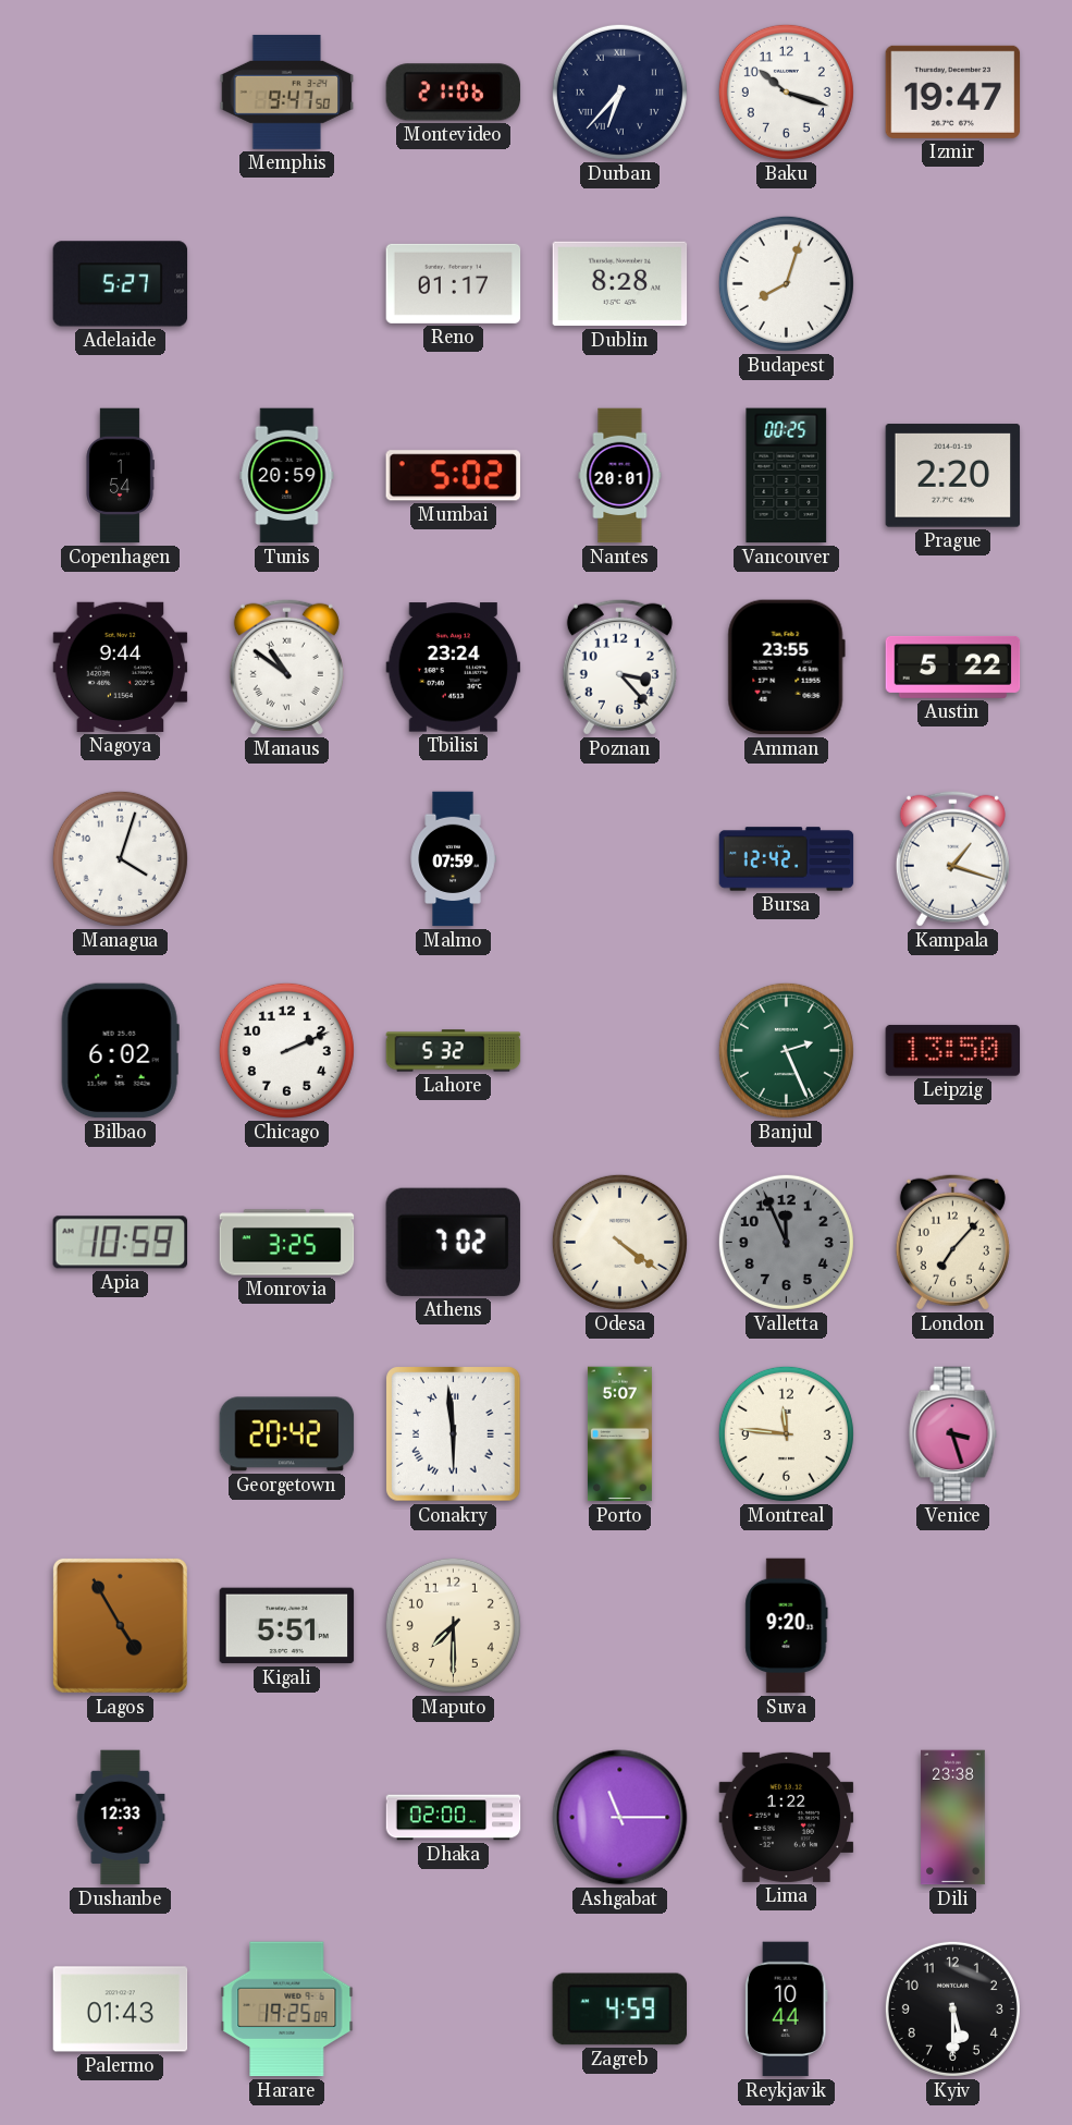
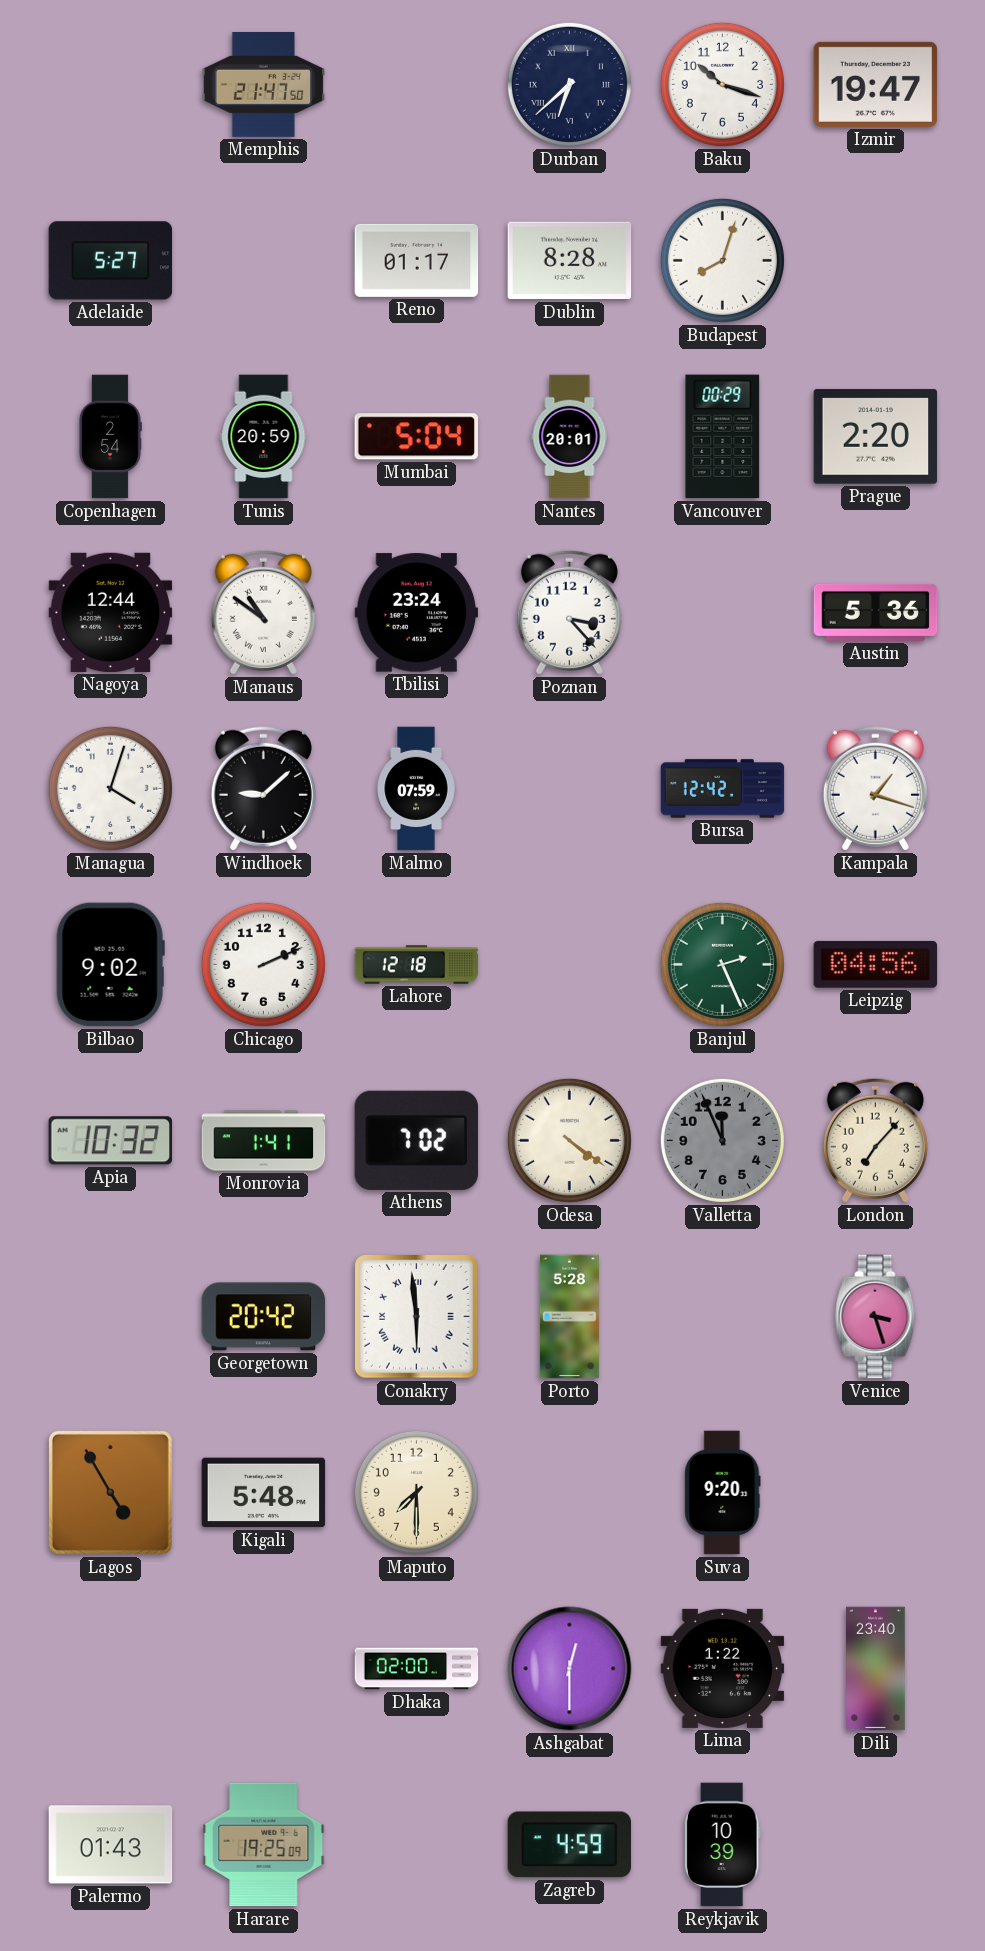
Memphis: 9:47 -> 21:47 (264, 84)
Montevideo: 21:06 -> none (454, 93)
Durban: 6:37 -> 6:38 (569, 84)
Copenhagen: 1:54 -> 2:54 (110, 437)
Mumbai: 5:02 -> 5:04 (416, 437)
Vancouver: 00:25 -> 00:29 (723, 437)
Nagoya: 9:44 -> 12:44 (111, 612)
Amman: 23:55 -> none (786, 668)
Austin: 5:22 -> 5:36 (876, 612)
Windhoek: none -> 9:08 (263, 788)
Bilbao: 6:02 -> 9:02 (110, 965)
Lahore: 5:32 -> 12:18 (417, 965)
Leipzig: 13:50 -> 04:56 (876, 964)
Apia: 10:59 -> 10:32 (110, 1141)
Monrovia: 3:25 -> 1:41 (264, 1141)
Porto: 5:07 -> 5:28 (569, 1317)
Montreal: 11:46 -> none (786, 1433)
Kigali: 5:51 -> 5:48 (264, 1493)
Dushanbe: 12:33 -> none (121, 1818)
Ashgabat: 11:15 -> 12:30 (570, 1669)
Dili: 23:38 -> 23:40 (876, 1669)
Reykjavik: 10:44 -> 10:39 (722, 1845)
Kyiv: 5:30 -> none (952, 2008)
